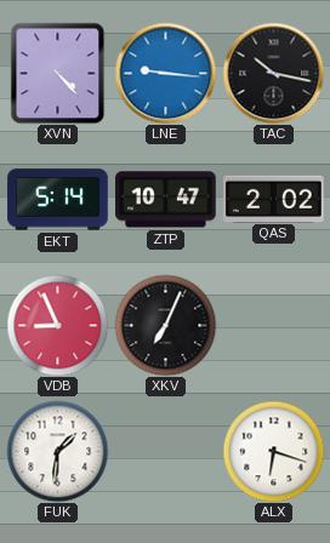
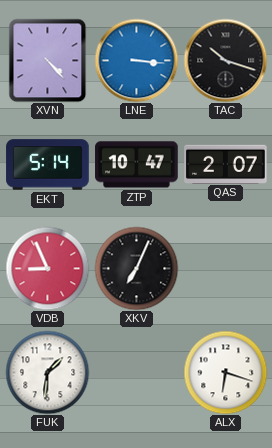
LNE: 9:16 -> 3:16 (136, 60)
TAC: 10:17 -> 10:18 (225, 60)
QAS: 2:02 -> 2:07 (226, 164)
